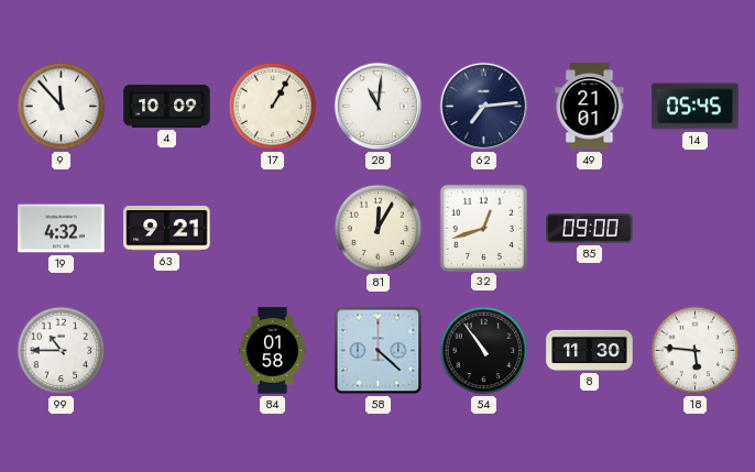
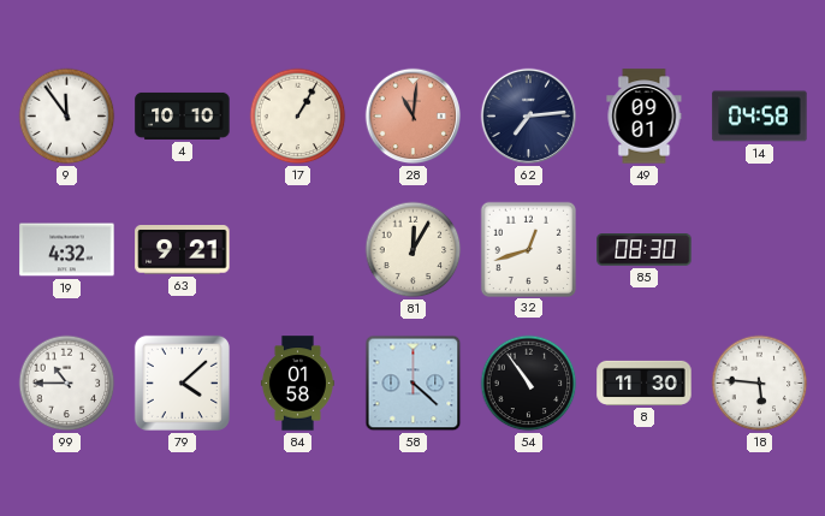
9: 11:53 -> 11:54 (67, 117)
4: 10:09 -> 10:10 (183, 115)
28 dial: white -> salmon (414, 117)
49: 21:01 -> 09:01 (645, 117)
14: 05:45 -> 04:58 (760, 117)
85: 09:00 -> 08:30 (645, 250)
79: none -> 4:08 (182, 382)
